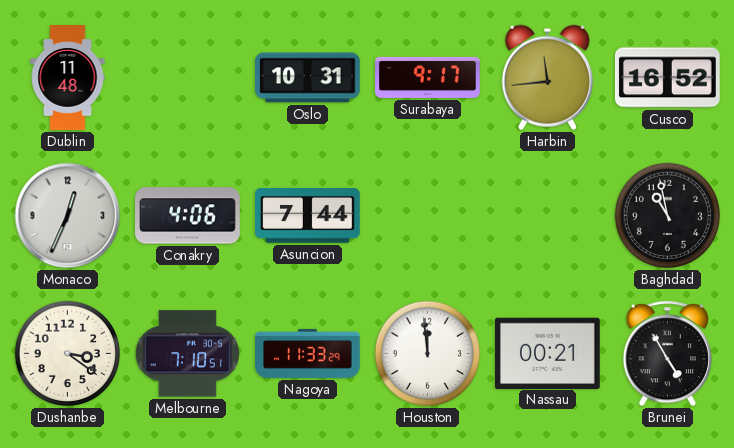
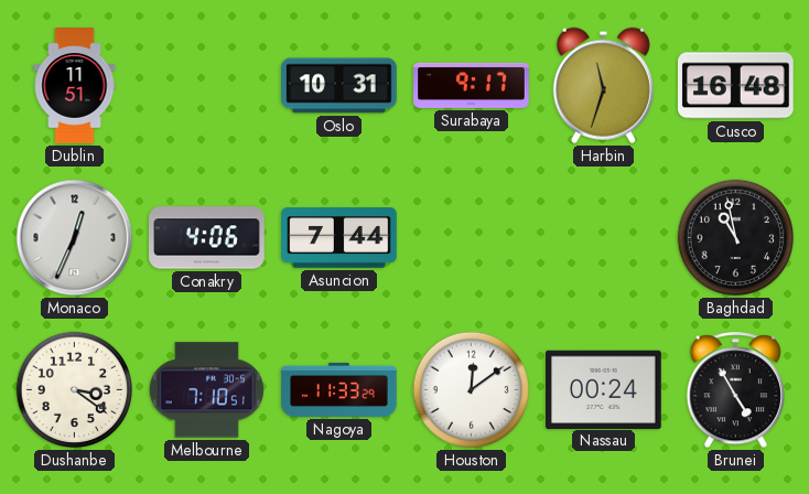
Dublin: 11:48 -> 11:51 (75, 86)
Harbin: 11:44 -> 11:33 (603, 85)
Cusco: 16:52 -> 16:48 (736, 86)
Houston: 11:59 -> 12:09 (472, 390)
Nassau: 00:21 -> 00:24 (604, 389)
